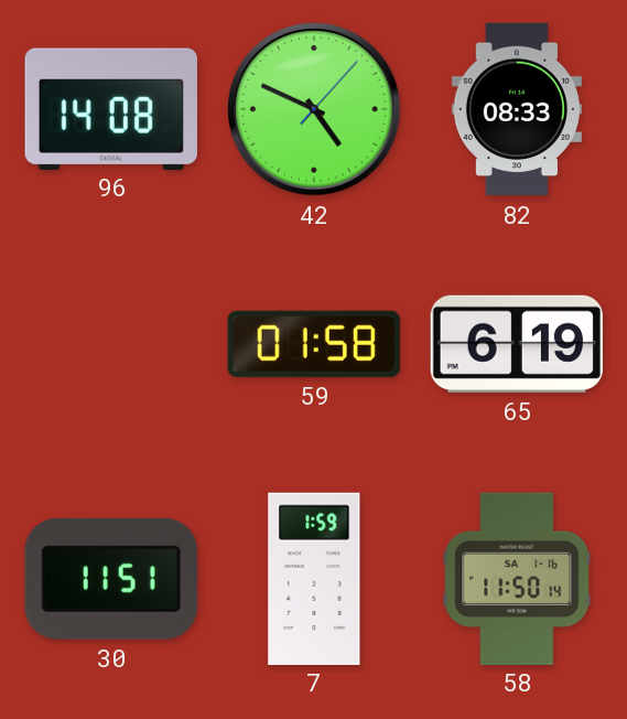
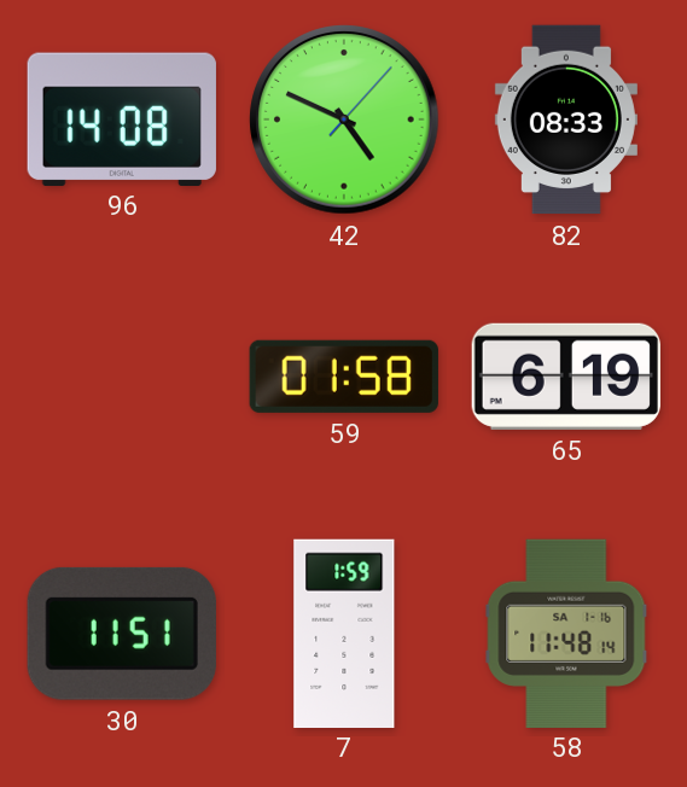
58: 11:50 -> 11:48 (566, 632)
